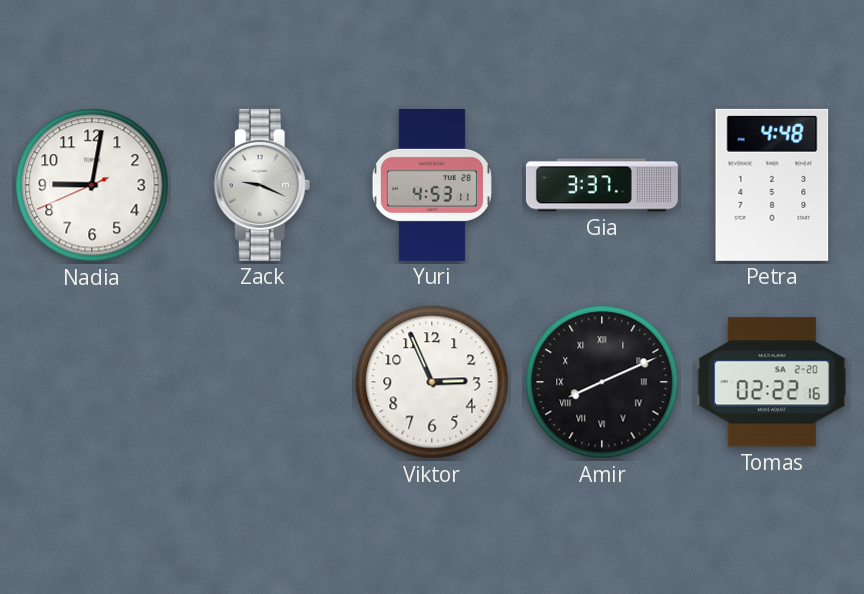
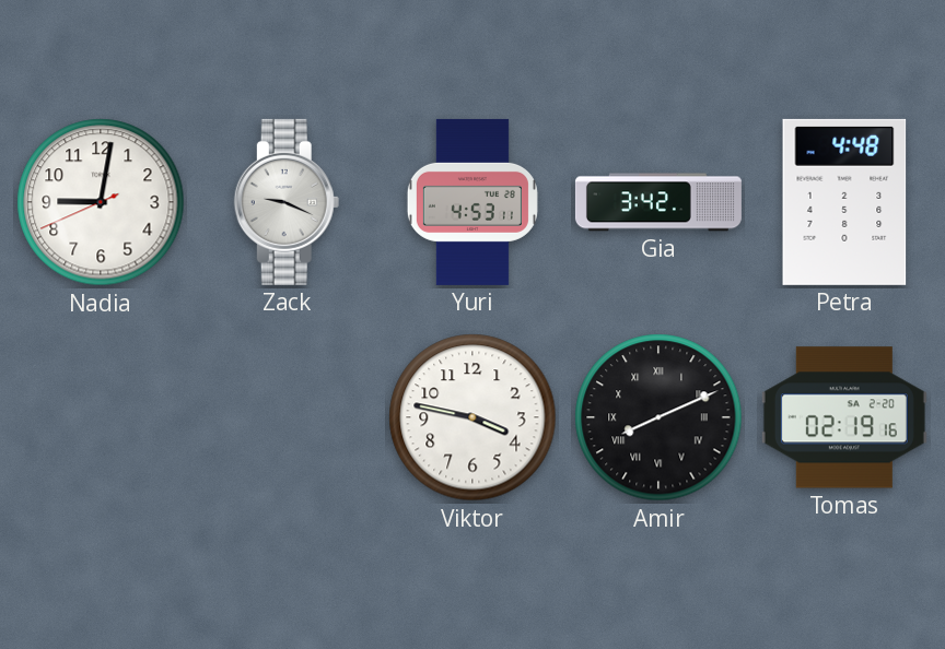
Gia: 3:37 -> 3:42 (658, 202)
Viktor: 2:56 -> 3:47 (472, 417)
Tomas: 02:22 -> 02:19 (844, 417)
